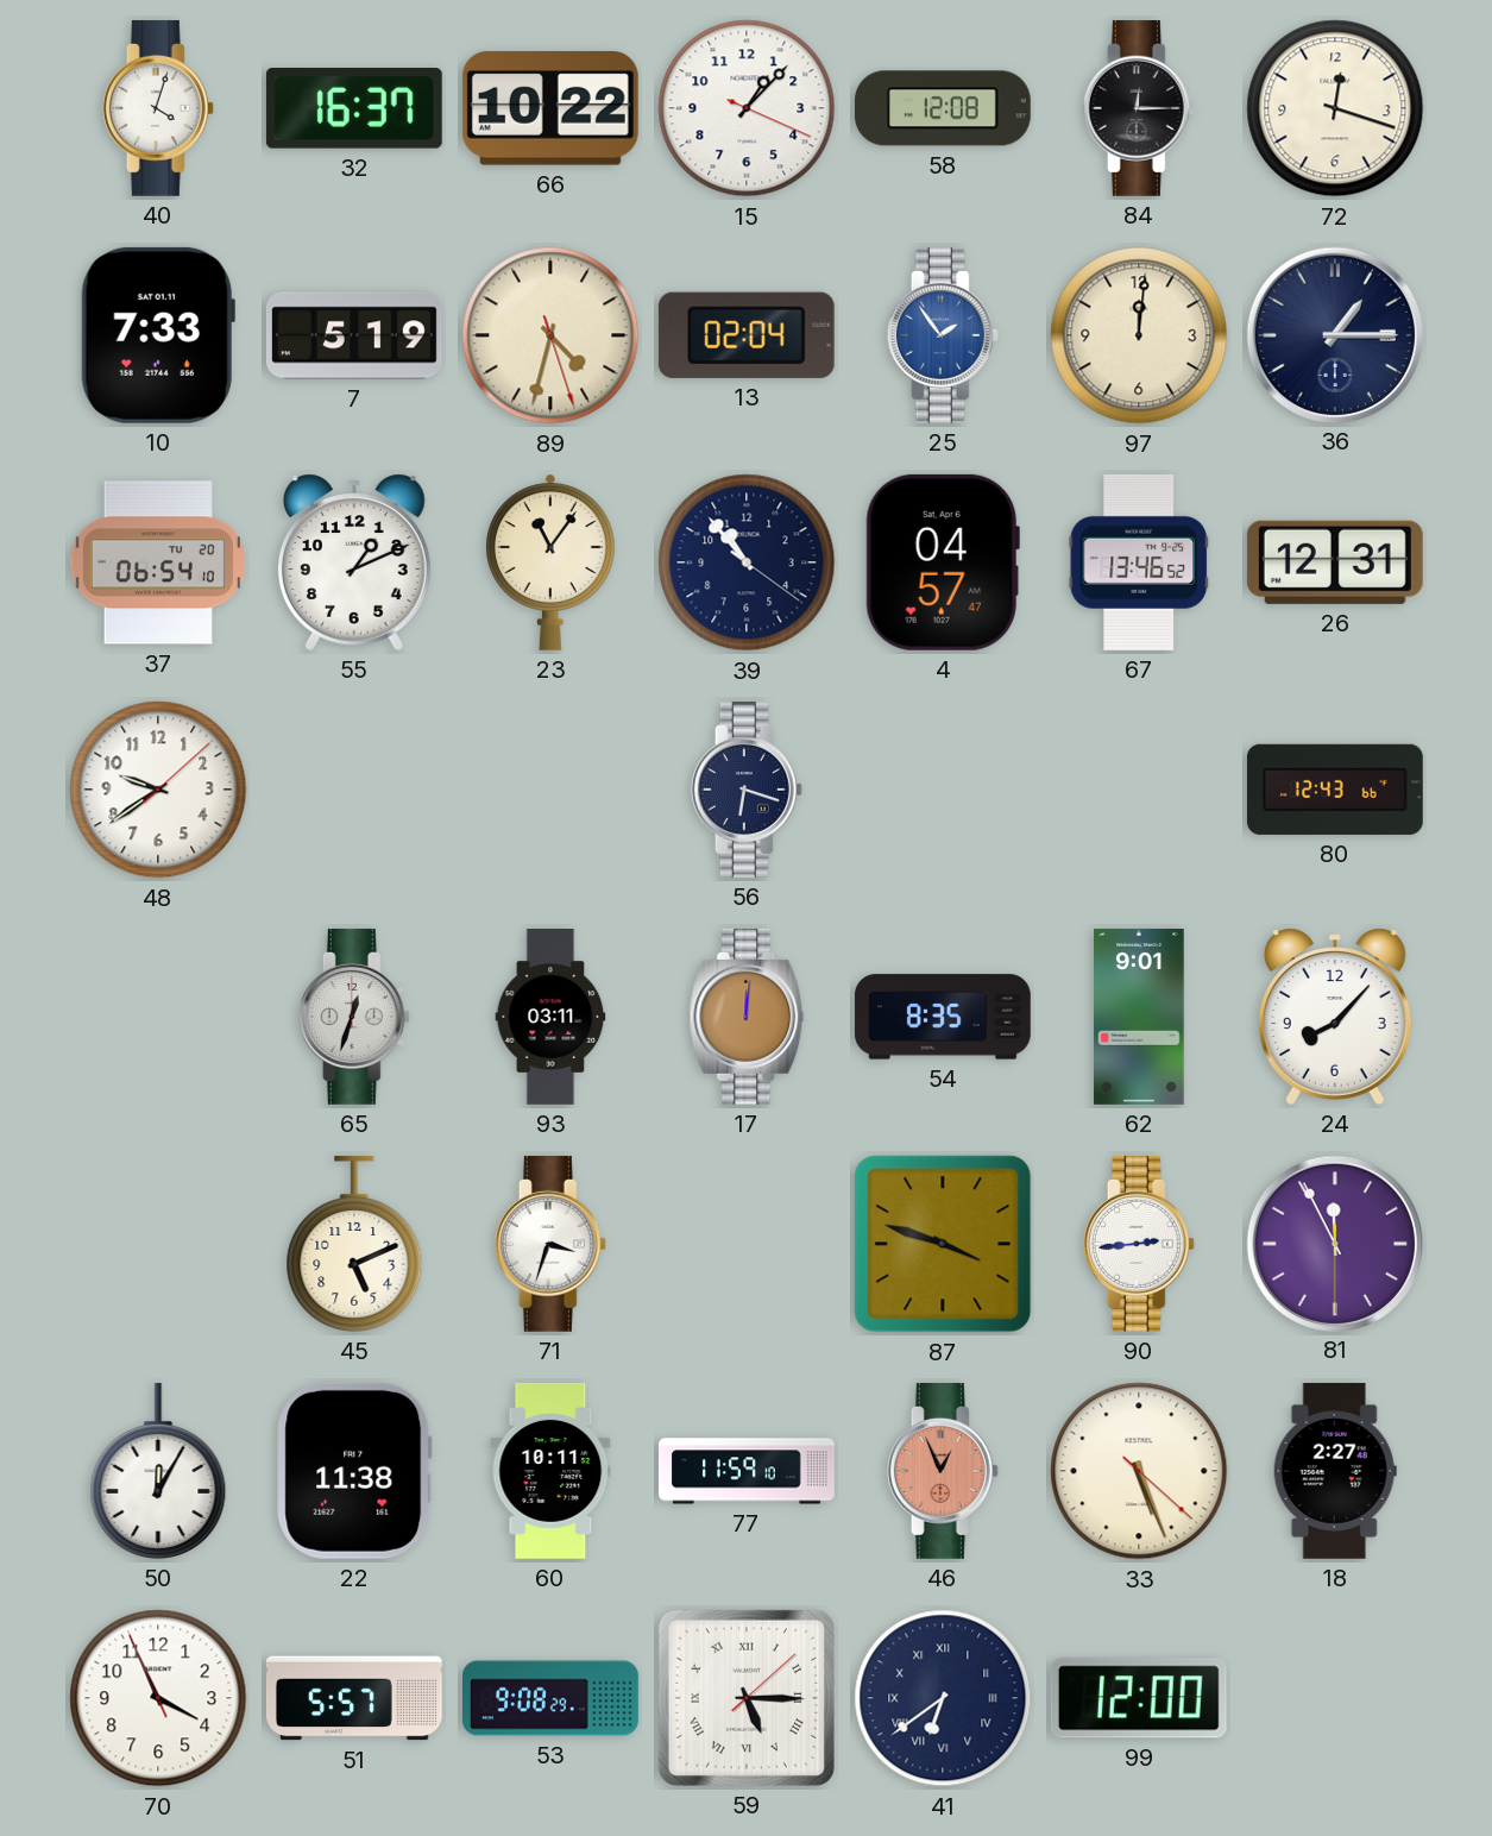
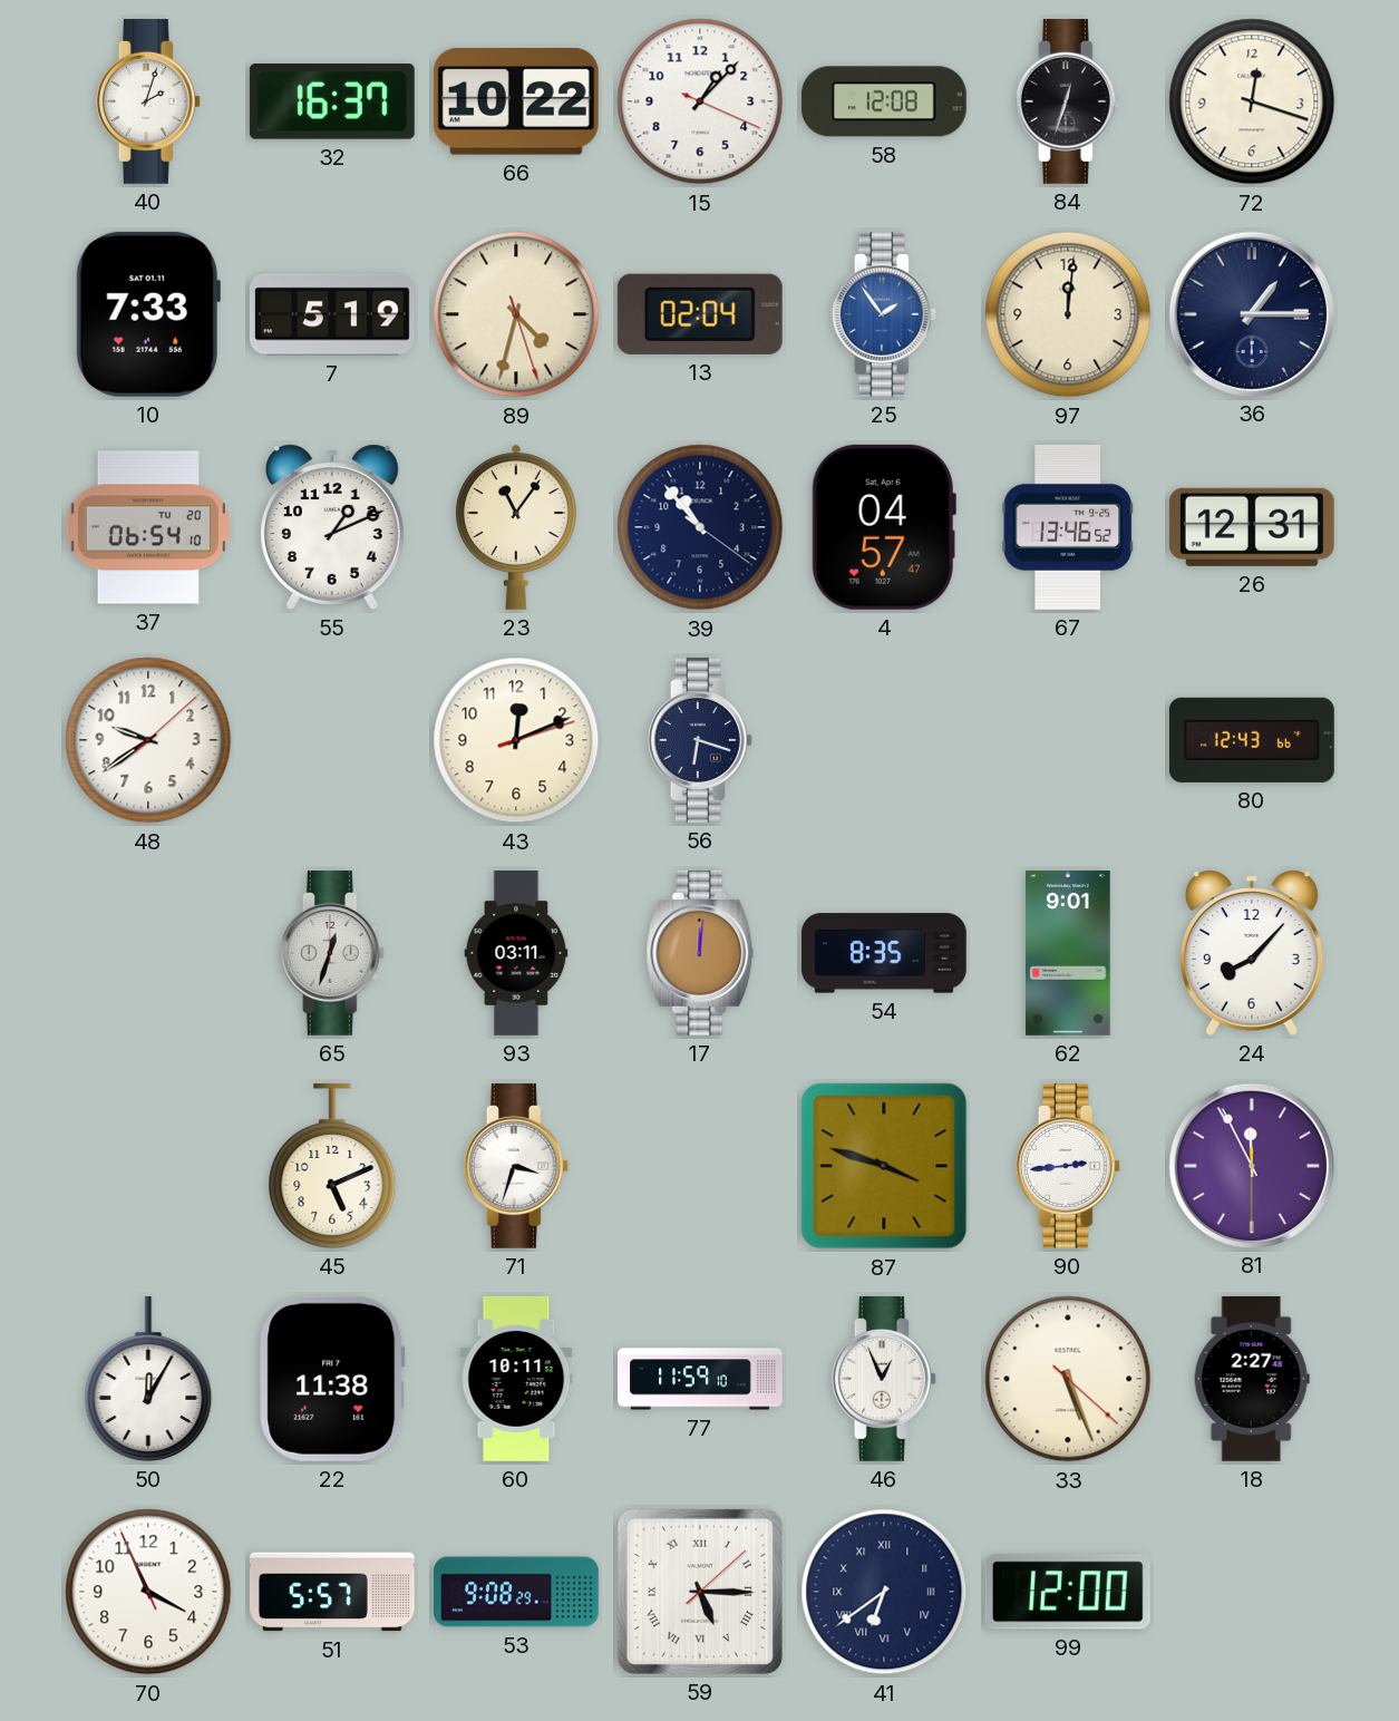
40: 4:03 -> 2:03 (148, 101)
84: 12:15 -> 12:33 (1068, 101)
43: none -> 12:11 (516, 740)
46 dial: salmon -> white (884, 1379)
